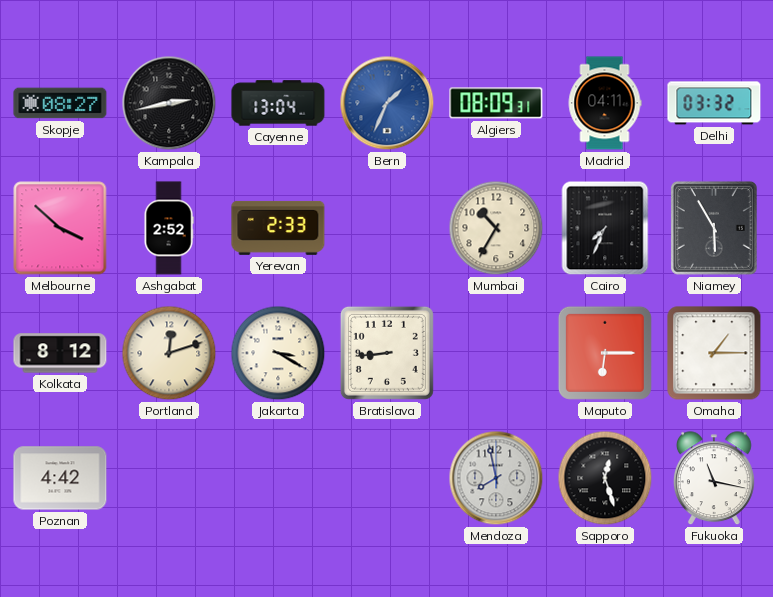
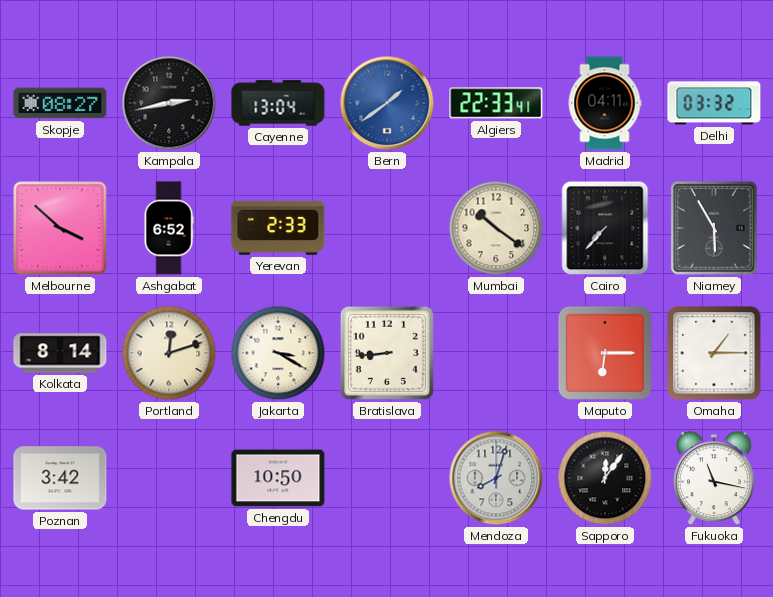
Bern: 1:34 -> 1:39 (387, 103)
Algiers: 08:09 -> 22:33 (496, 103)
Ashgabat: 2:52 -> 6:52 (169, 228)
Mumbai: 10:35 -> 10:21 (496, 228)
Cairo: 7:34 -> 7:37 (605, 228)
Kolkata: 8:12 -> 8:14 (60, 353)
Poznan: 4:42 -> 3:42 (60, 478)
Chengdu: none -> 10:50 (278, 478)
Mendoza: 7:58 -> 8:03 (496, 478)
Sapporo: 12:27 -> 12:06 (605, 478)
